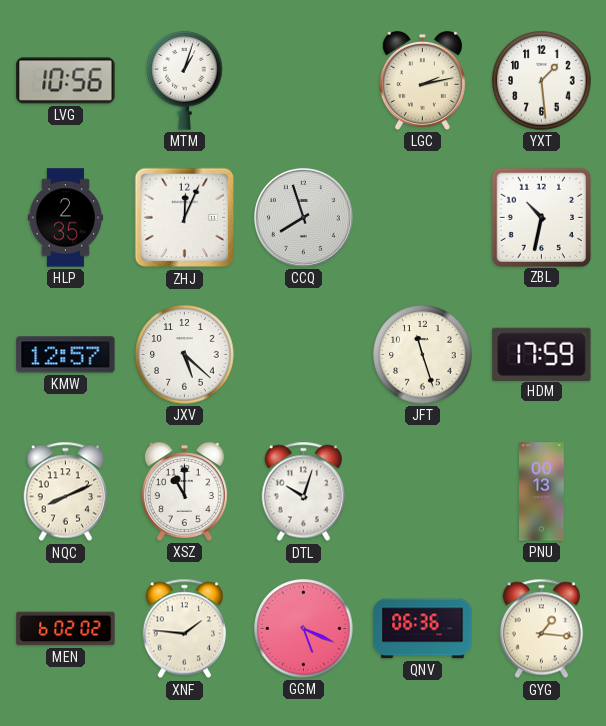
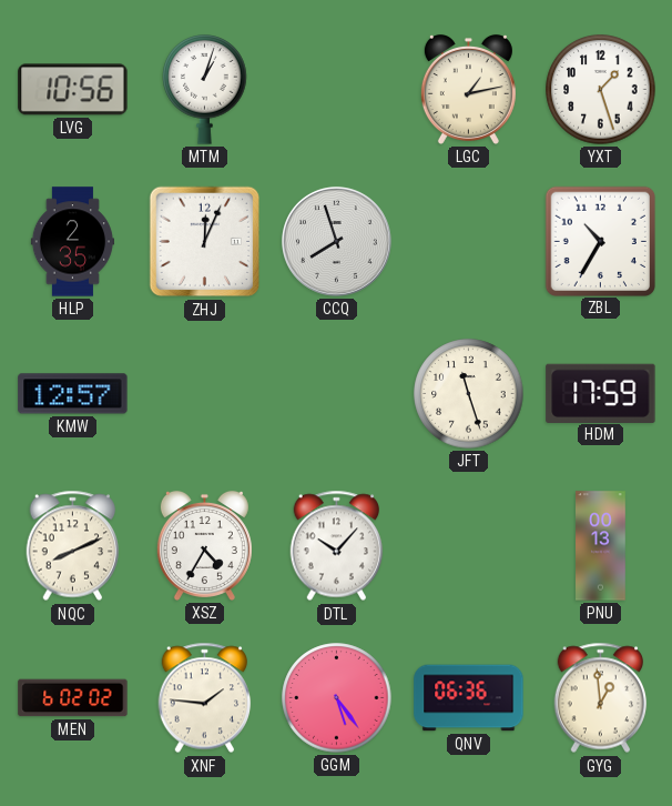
LGC: 2:13 -> 1:13 (468, 89)
YXT: 1:29 -> 1:27 (601, 90)
ZBL: 10:32 -> 10:35 (600, 241)
JXV: 5:22 -> none (185, 355)
XSZ: 11:00 -> 4:35 (204, 545)
DTL: 10:03 -> 10:07 (337, 546)
GGM: 5:19 -> 5:24 (337, 698)
GYG: 1:16 -> 12:59 (601, 698)
